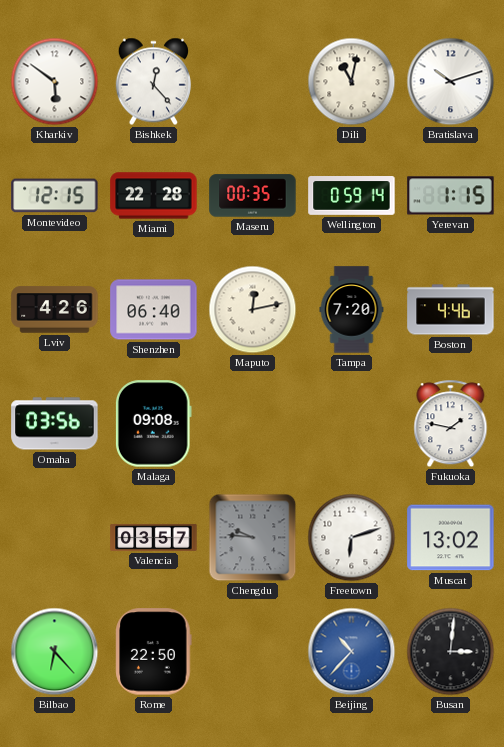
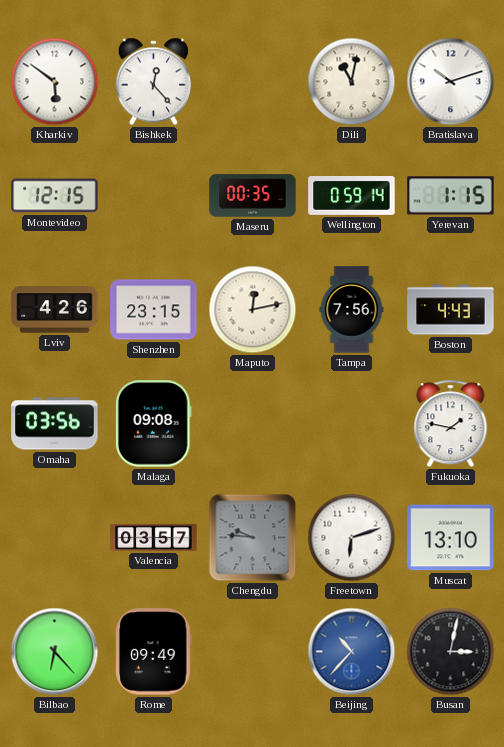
Miami: 22:28 -> none (154, 196)
Shenzhen: 06:40 -> 23:15 (154, 310)
Tampa: 7:20 -> 7:56 (352, 310)
Boston: 4:46 -> 4:43 (451, 310)
Muscat: 13:02 -> 13:10 (451, 538)
Rome: 22:50 -> 09:49 (154, 652)
Busan: 3:01 -> 3:02 (451, 652)
